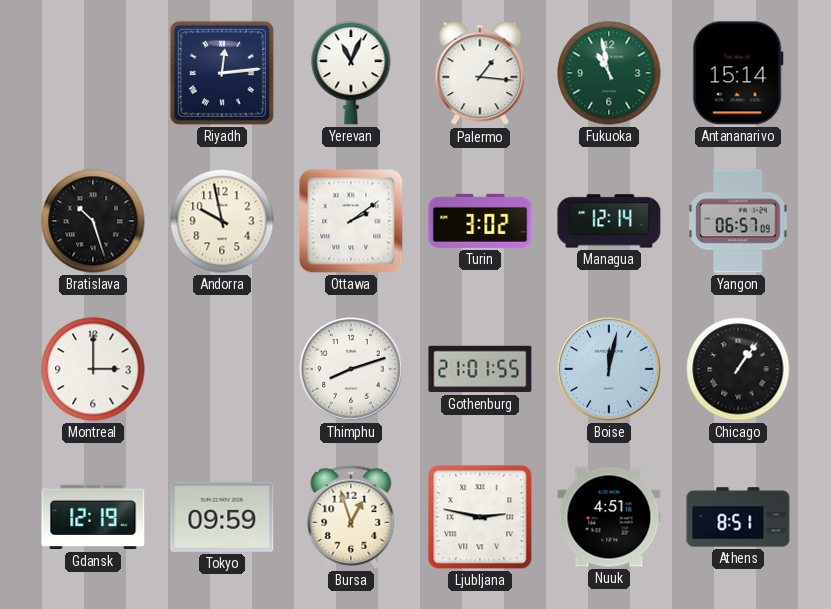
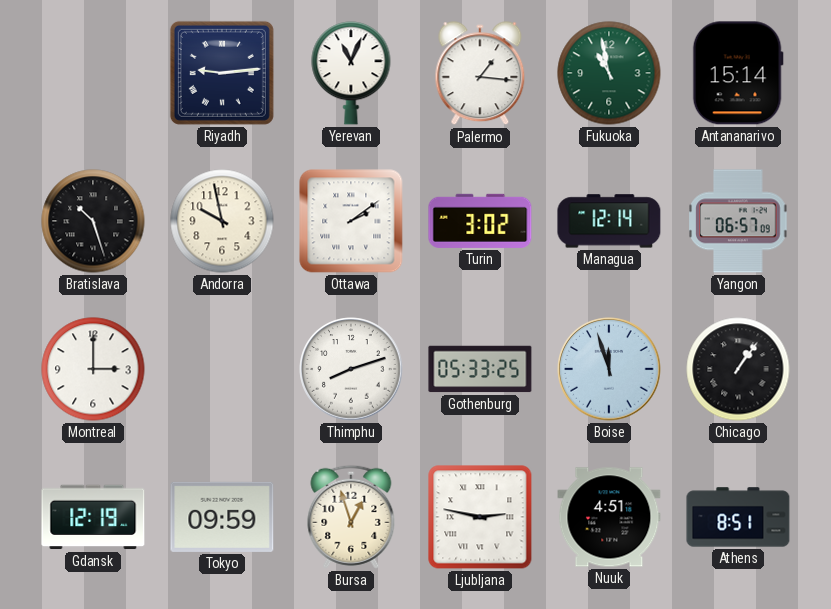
Riyadh: 12:14 -> 9:14 (222, 73)
Gothenburg: 21:01 -> 05:33 (480, 369)
Boise: 12:02 -> 11:57 (609, 369)
